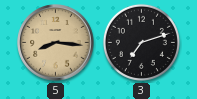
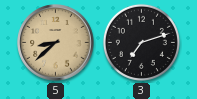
5: 8:16 -> 8:38 (56, 43)
